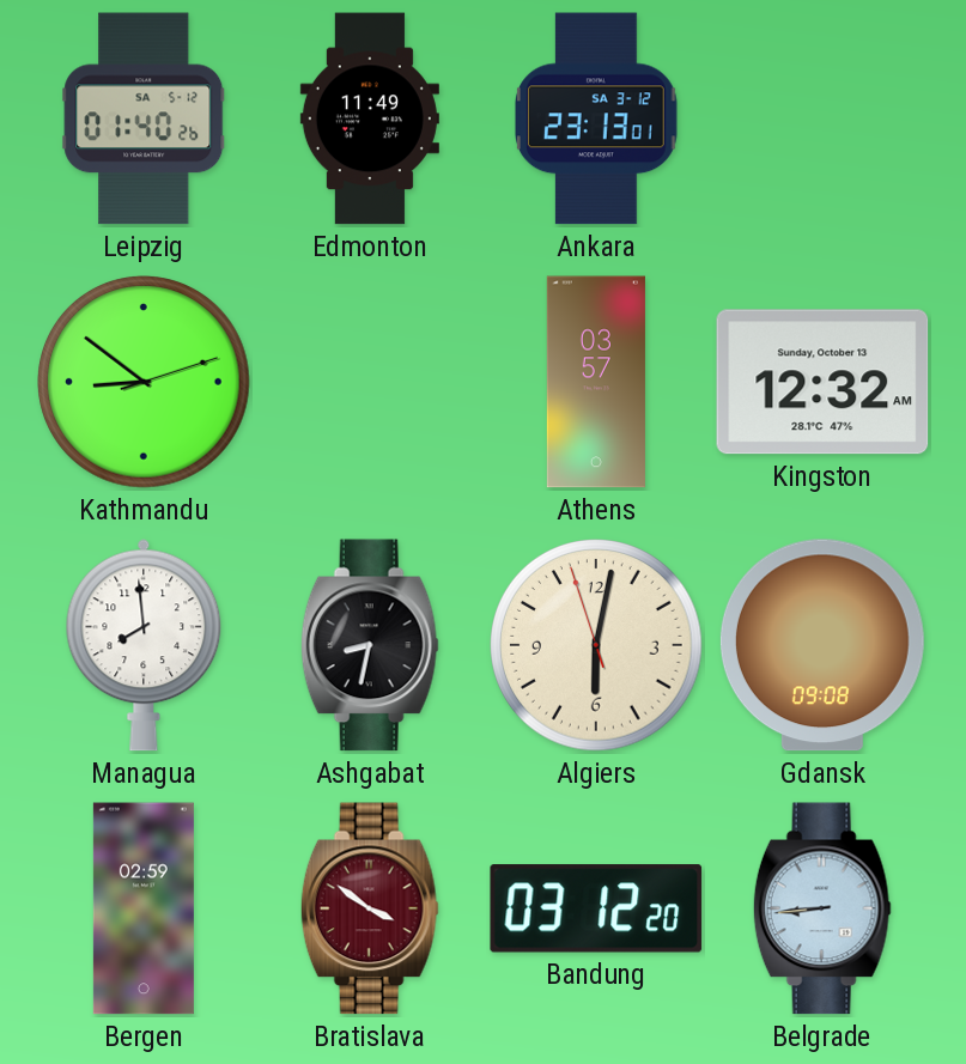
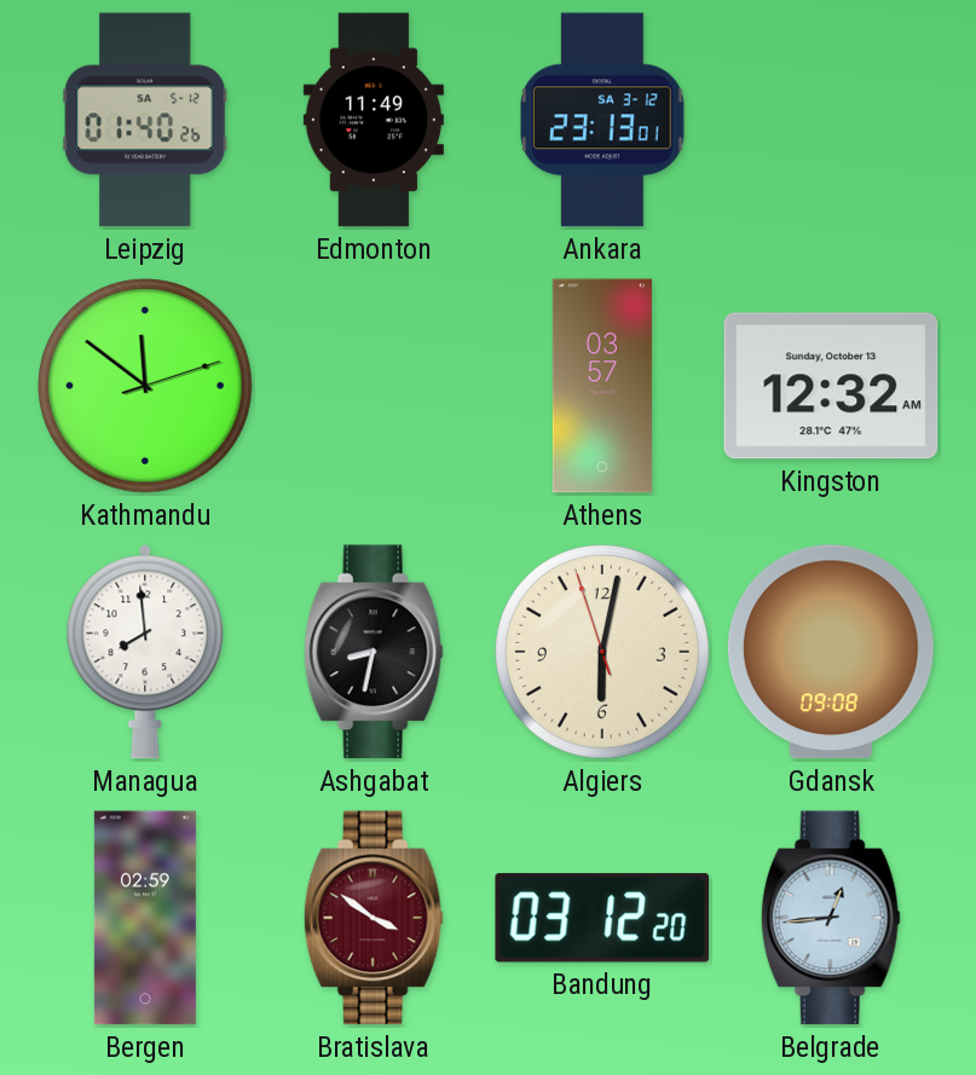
Kathmandu: 8:51 -> 11:51 (145, 386)
Belgrade: 8:44 -> 12:44 (831, 918)
